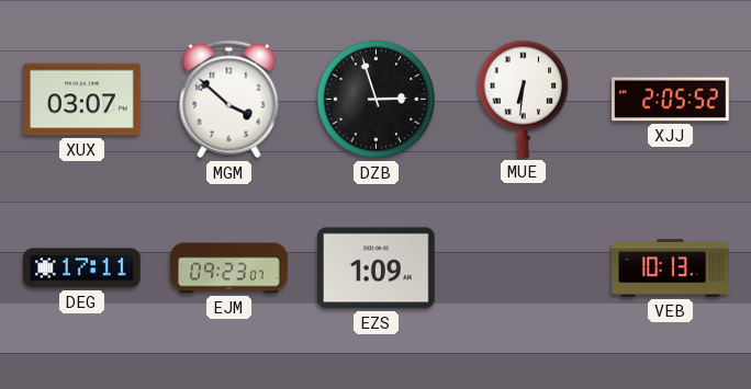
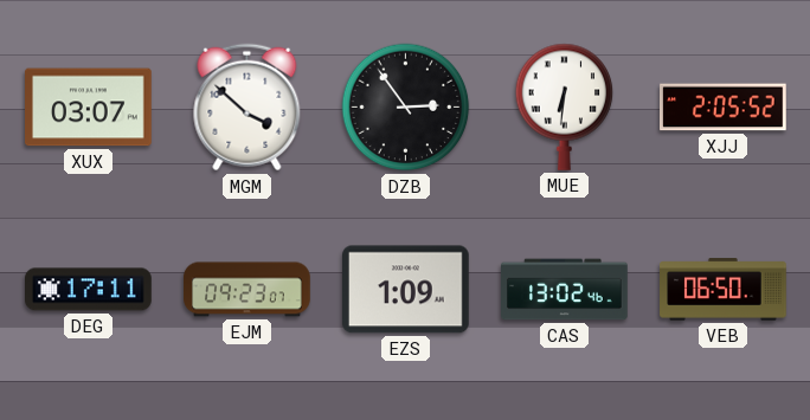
DZB: 2:57 -> 2:54 (406, 108)
CAS: none -> 13:02 (565, 290)
VEB: 10:13 -> 06:50 (724, 290)
